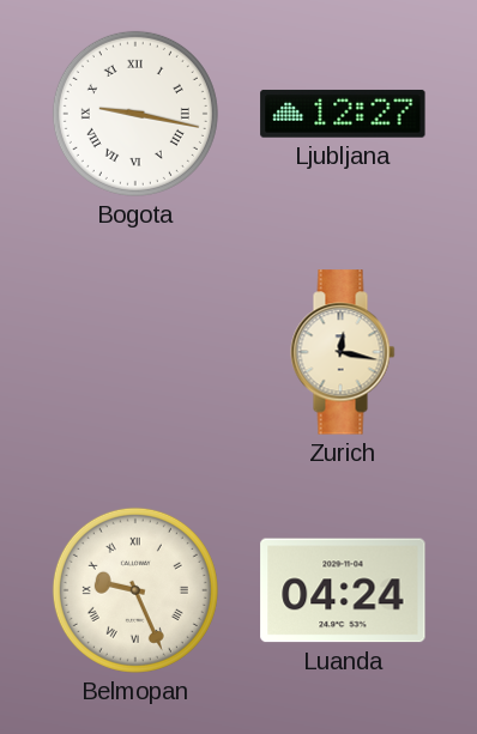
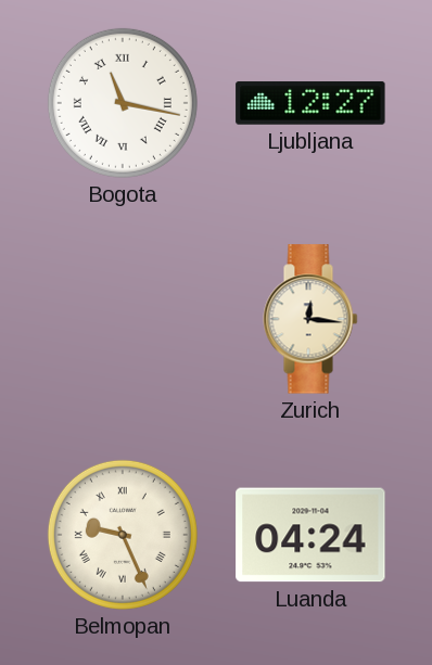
Bogota: 9:17 -> 11:17 (123, 103)
Zurich: 12:17 -> 12:16 (310, 319)
